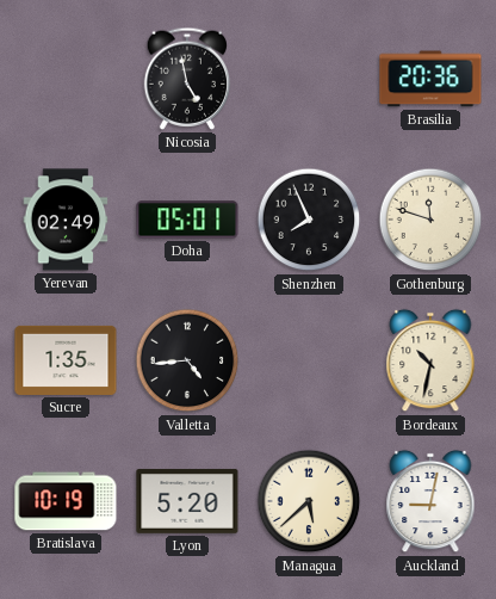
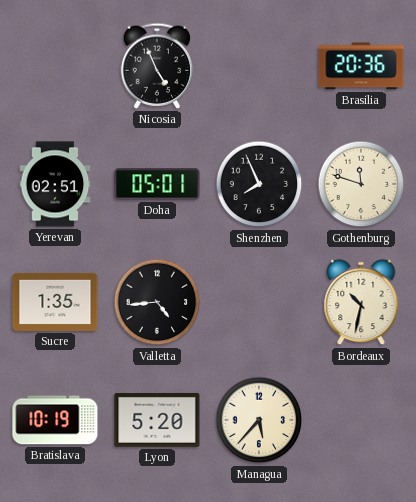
Nicosia: 4:58 -> 4:56 (157, 66)
Yerevan: 02:49 -> 02:51 (55, 184)
Managua: 5:38 -> 5:37 (259, 420)
Auckland: 9:02 -> none (430, 501)
